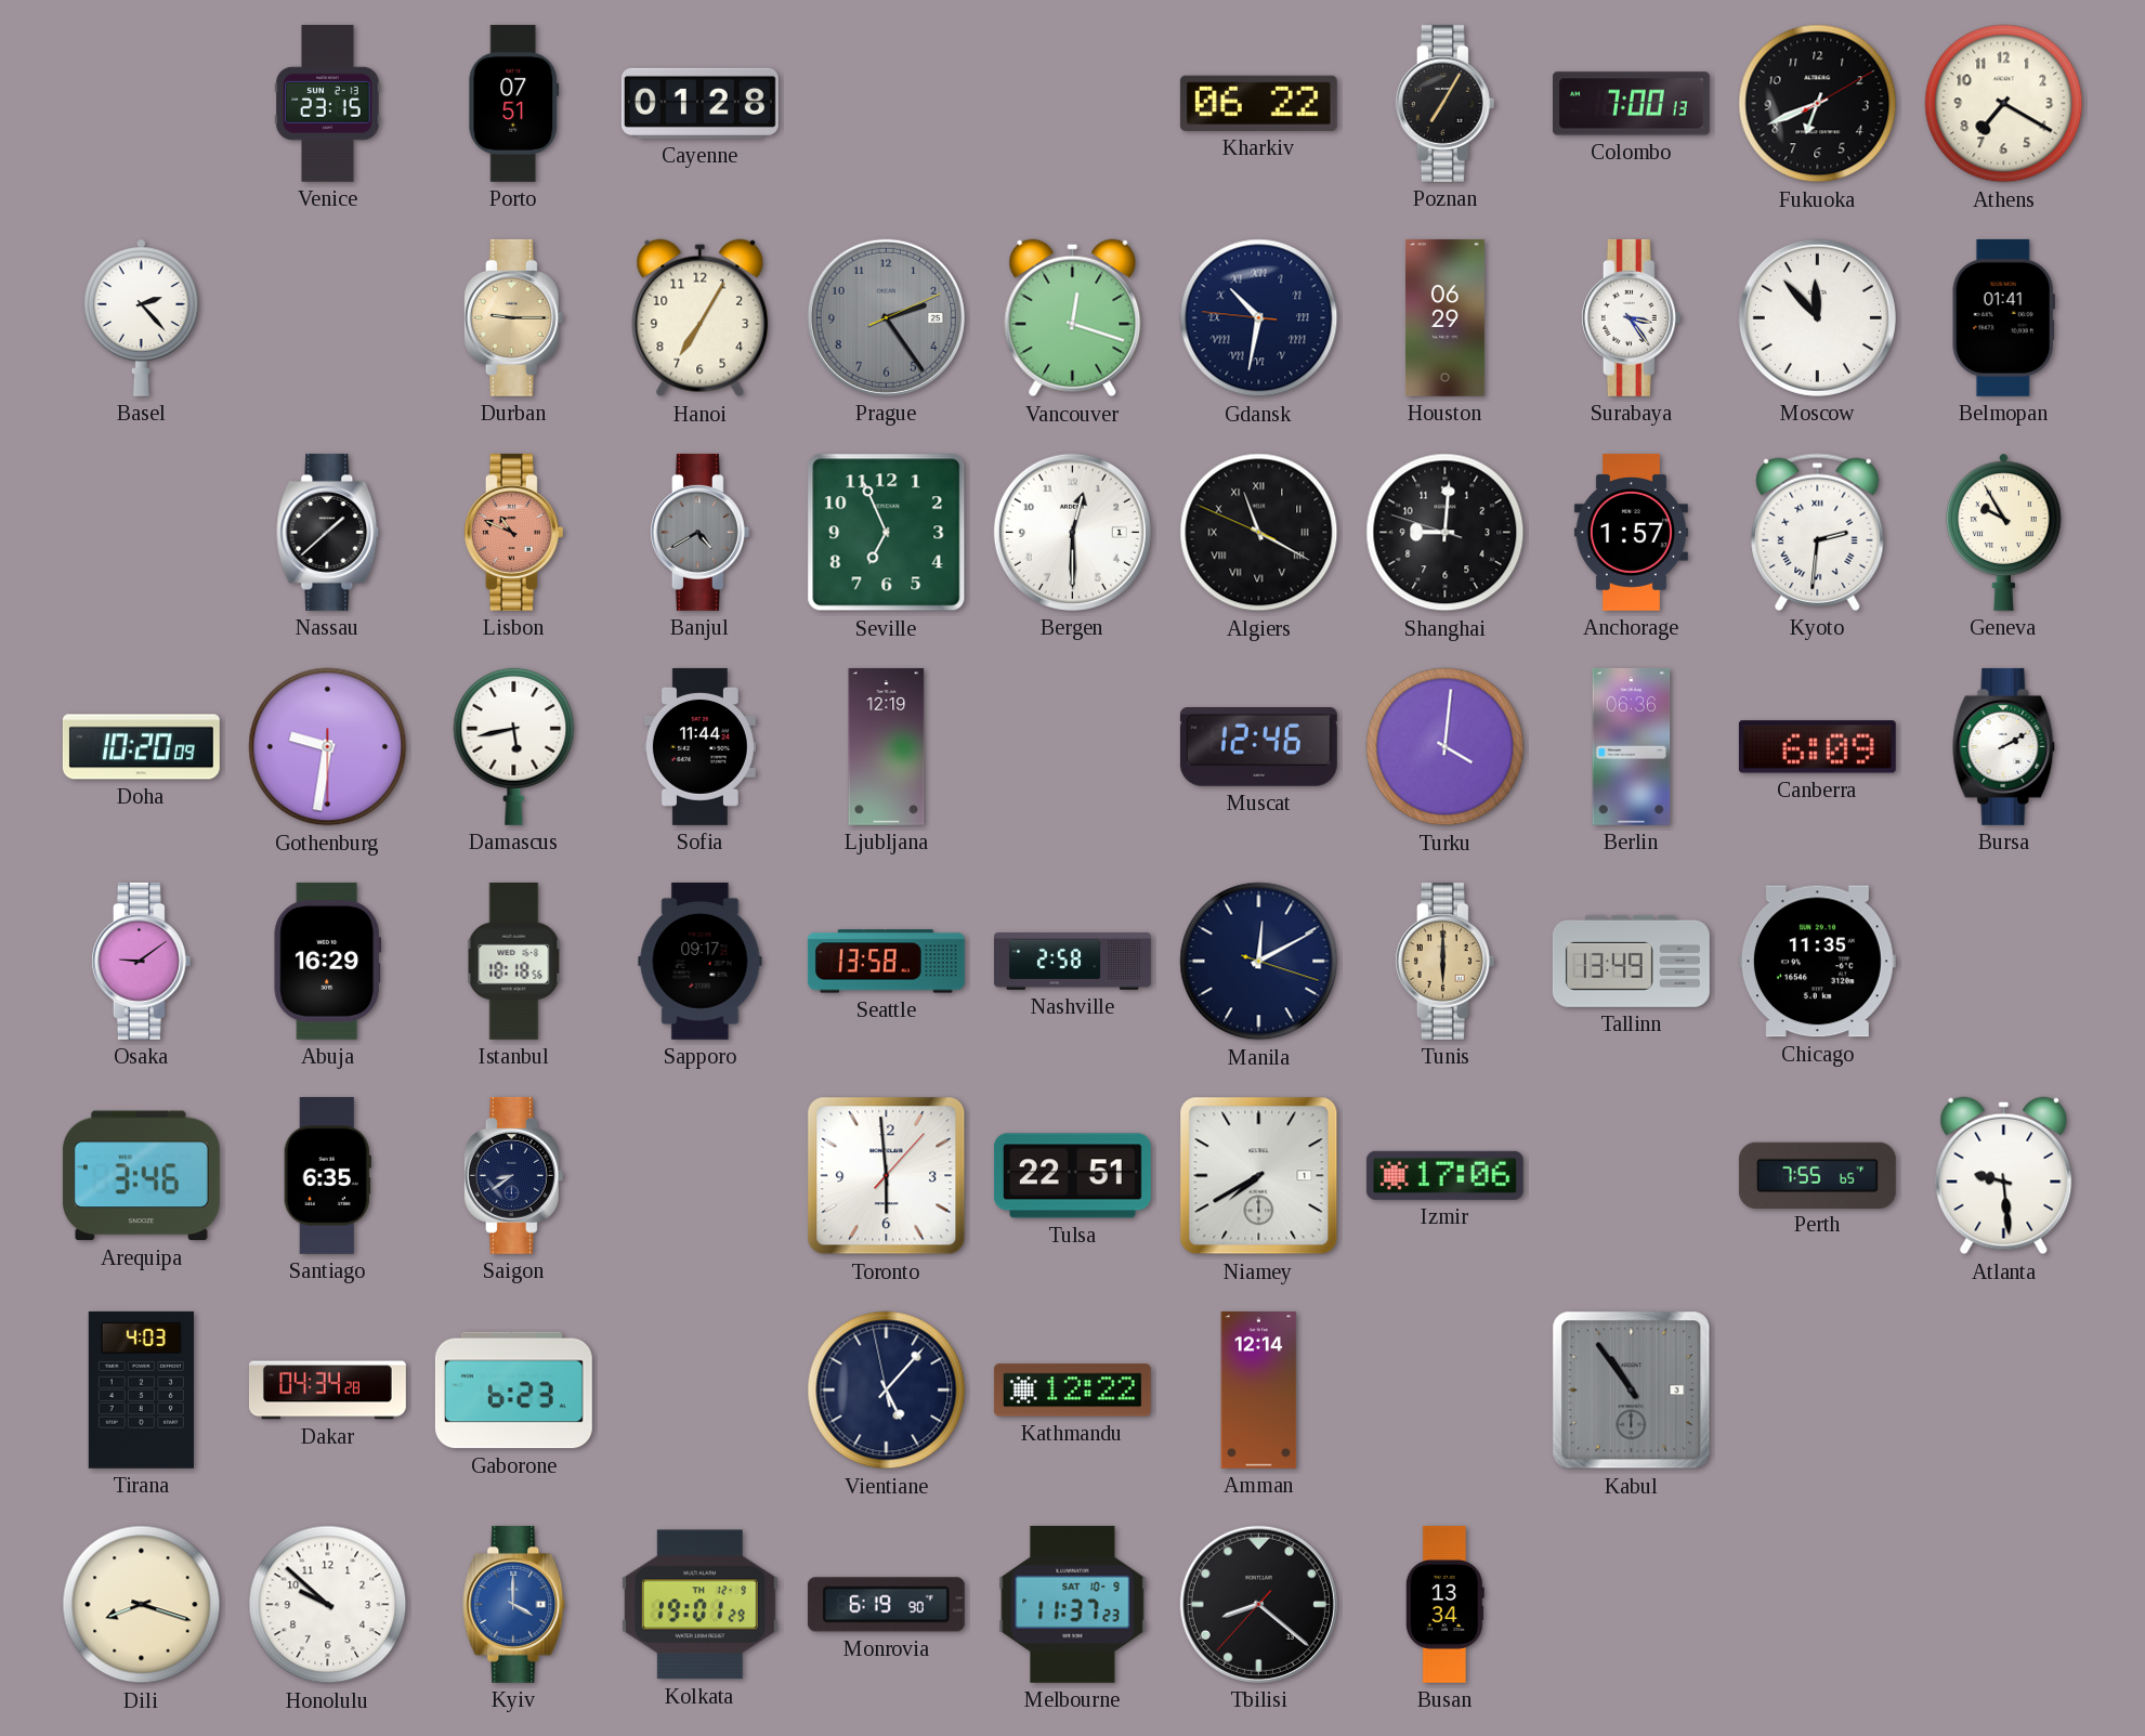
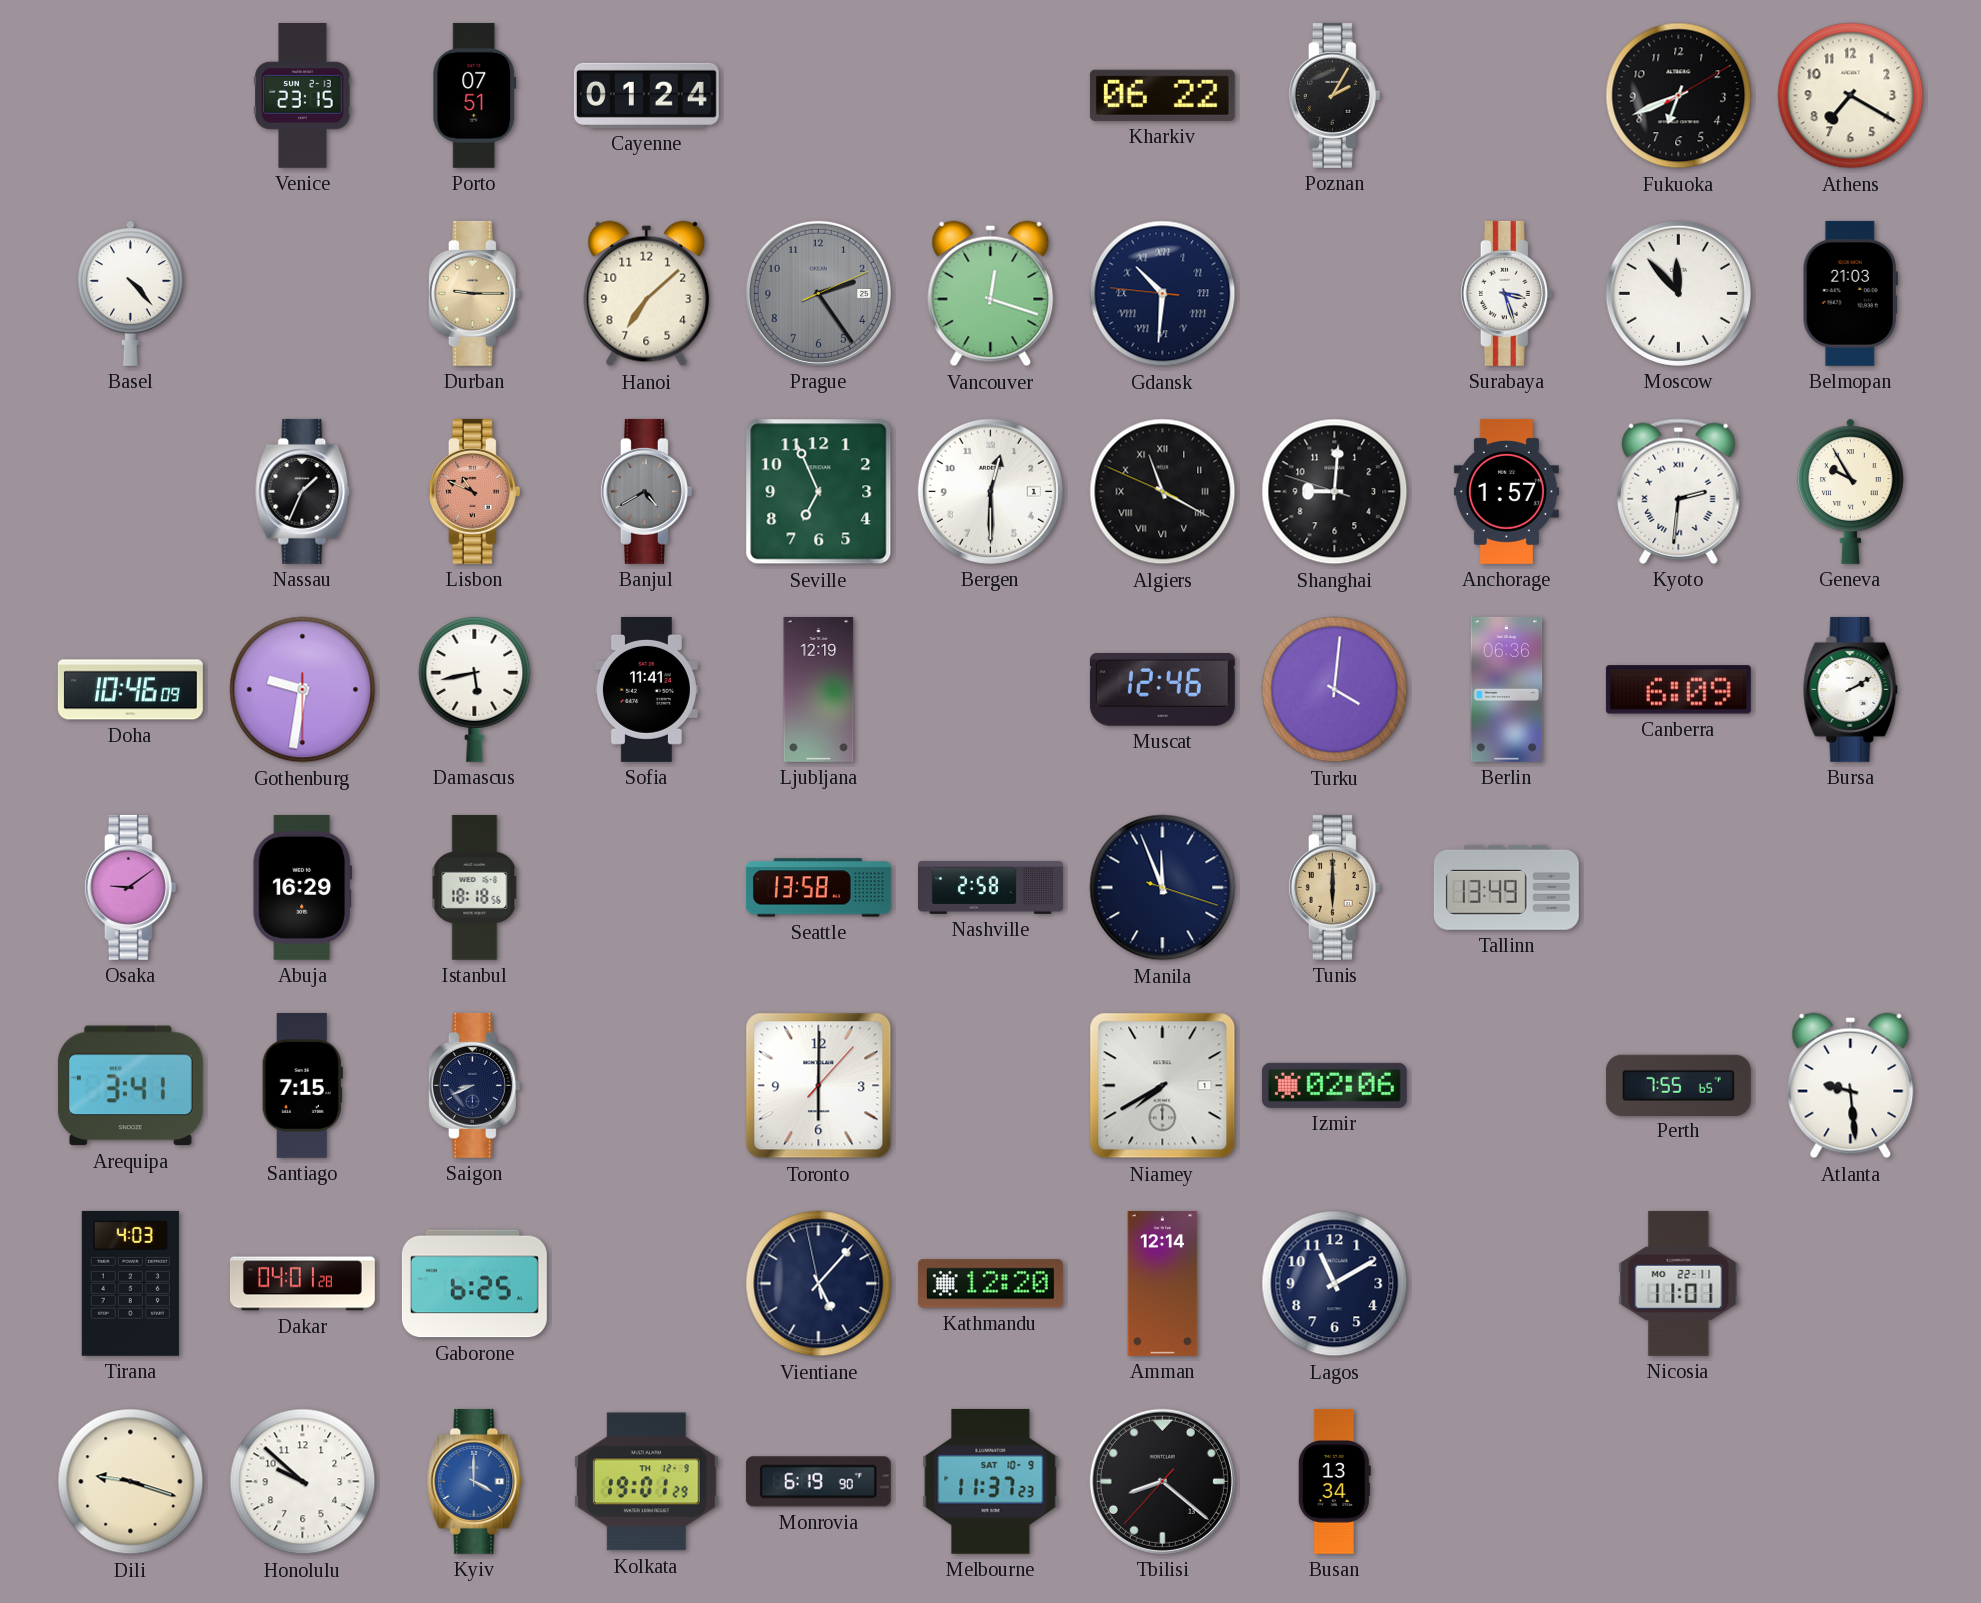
Cayenne: 01:28 -> 01:24 (646, 95)
Poznan: 7:05 -> 2:05 (1334, 95)
Colombo: 7:00 -> none (1631, 104)
Basel: 2:23 -> 4:23 (131, 293)
Hanoi: 7:05 -> 7:08 (647, 294)
Gdansk: 10:31 -> 10:30 (1163, 294)
Houston: 06:29 -> none (1444, 317)
Surabaya: 3:24 -> 3:27 (1506, 293)
Belmopan: 01:41 -> 21:03 (1850, 293)
Nassau: 1:38 -> 1:34 (303, 491)
Doha: 10:20 -> 10:46 (130, 690)
Sofia: 11:44 -> 11:41 (646, 689)
Sapporo: 09:17 -> none (701, 961)
Manila: 12:10 -> 11:56 (1163, 888)
Chicago: 11:35 -> none (1817, 962)
Arequipa: 3:46 -> 3:41 (130, 1086)
Santiago: 6:35 -> 7:15 (302, 1085)
Saigon: 8:39 -> 8:41 (474, 1085)
Toronto: 5:59 -> 6:00 (819, 1086)
Tulsa: 22:51 -> none (1072, 1176)
Izmir: 17:06 -> 02:06 (1334, 1085)
Dakar: 04:34 -> 04:01 (302, 1284)
Gaborone: 6:23 -> 6:25 (474, 1284)
Kathmandu: 12:22 -> 12:20 (990, 1284)
Lagos: none -> 11:10 (1335, 1284)
Kabul: 10:54 -> none (1632, 1391)
Nicosia: none -> 11:01 (1679, 1283)
Dili: 8:18 -> 9:18 (131, 1482)
